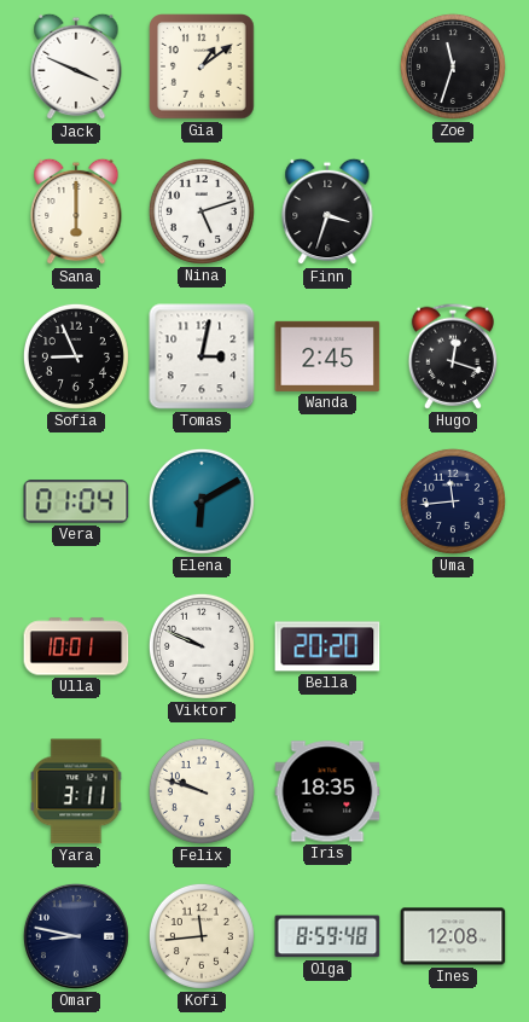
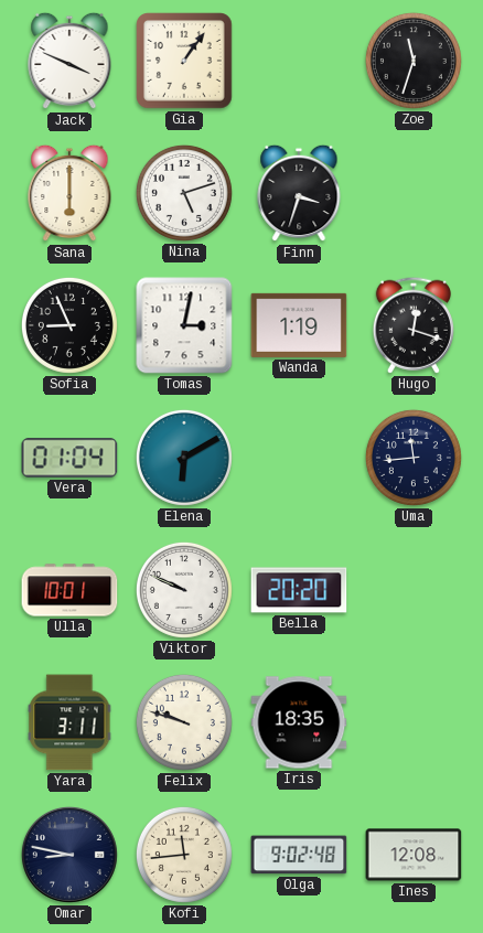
Gia: 1:09 -> 1:06 (184, 61)
Wanda: 2:45 -> 1:19 (299, 325)
Olga: 8:59 -> 9:02 (299, 855)
